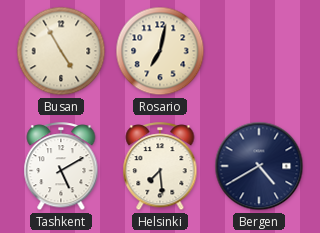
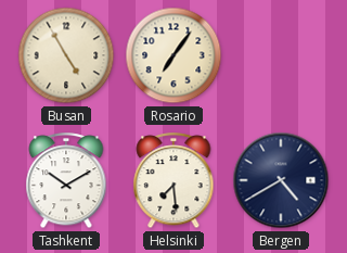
Rosario: 7:02 -> 7:06 (173, 55)
Tashkent: 5:10 -> 10:10 (66, 181)
